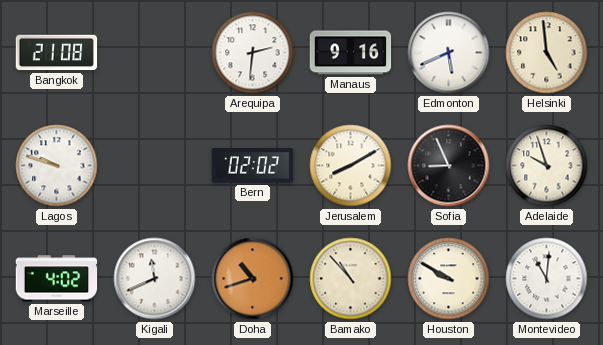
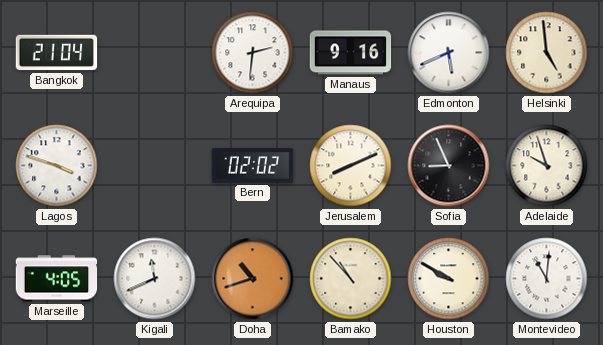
Bangkok: 21:08 -> 21:04 (57, 53)
Lagos: 9:48 -> 3:48 (57, 166)
Jerusalem: 8:10 -> 8:11 (351, 166)
Marseille: 4:02 -> 4:05 (57, 279)
